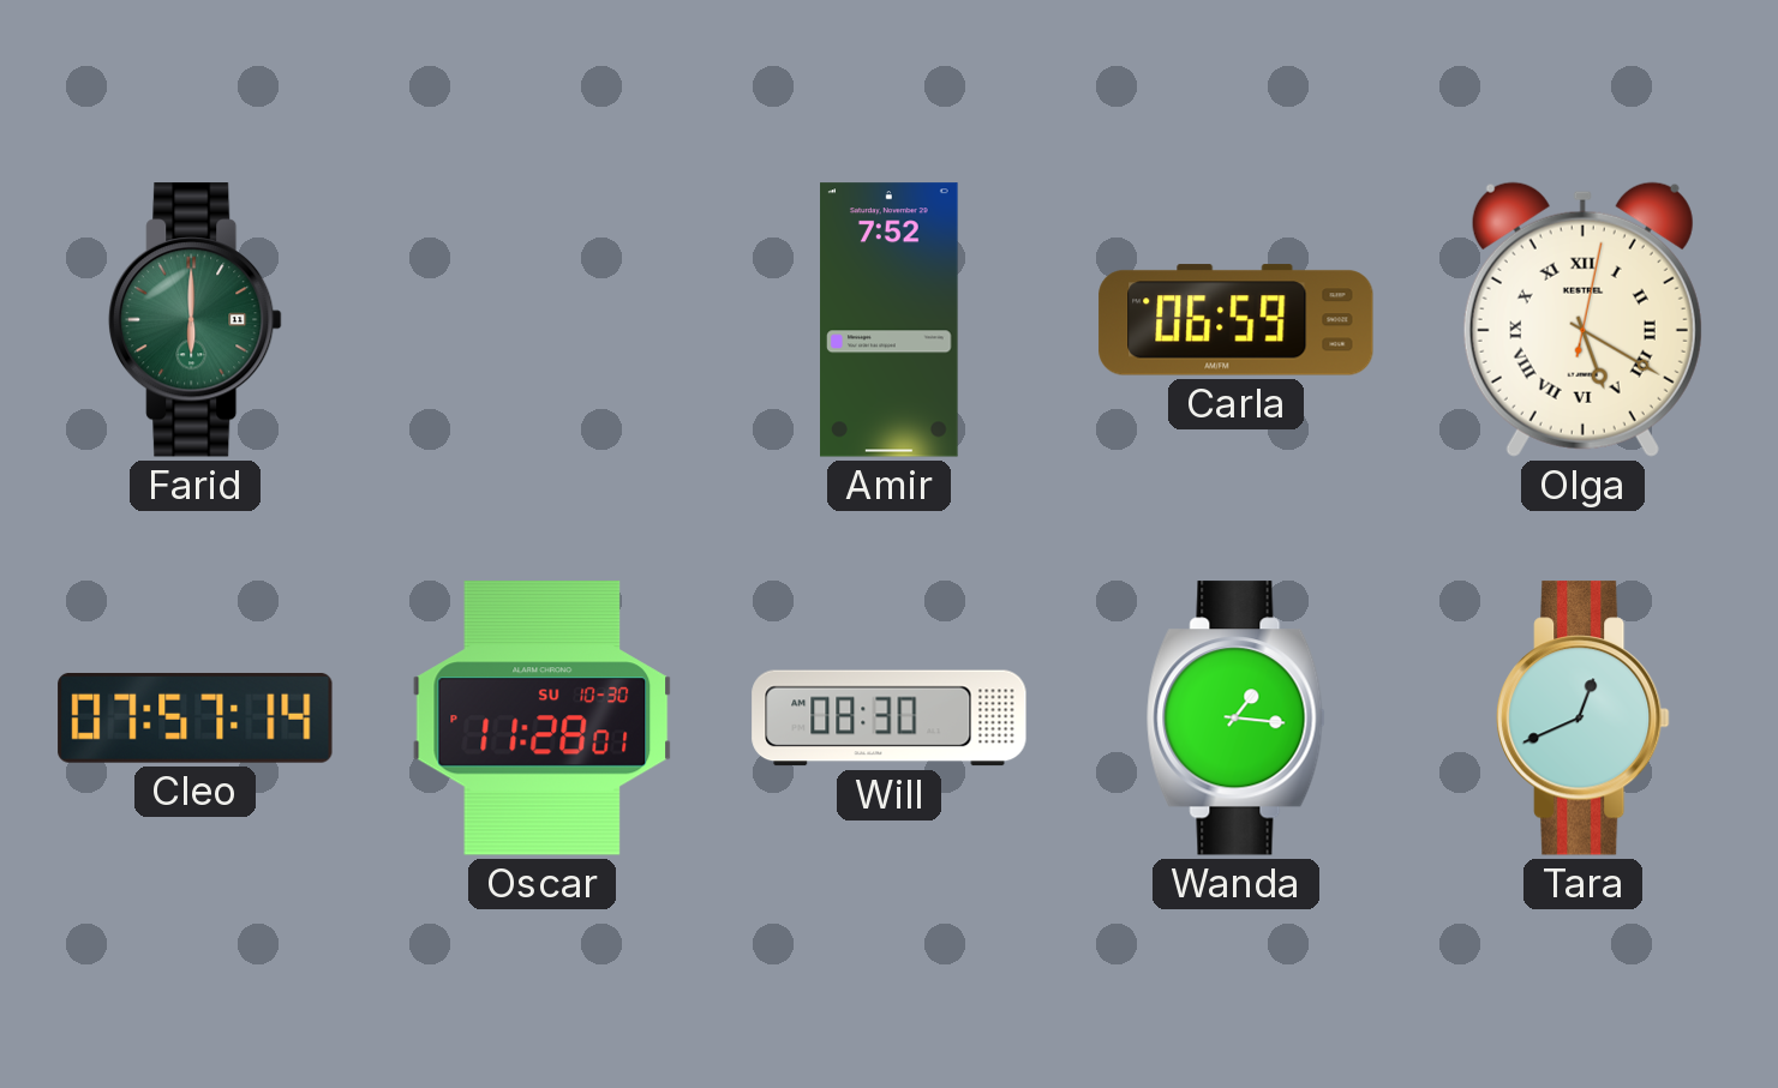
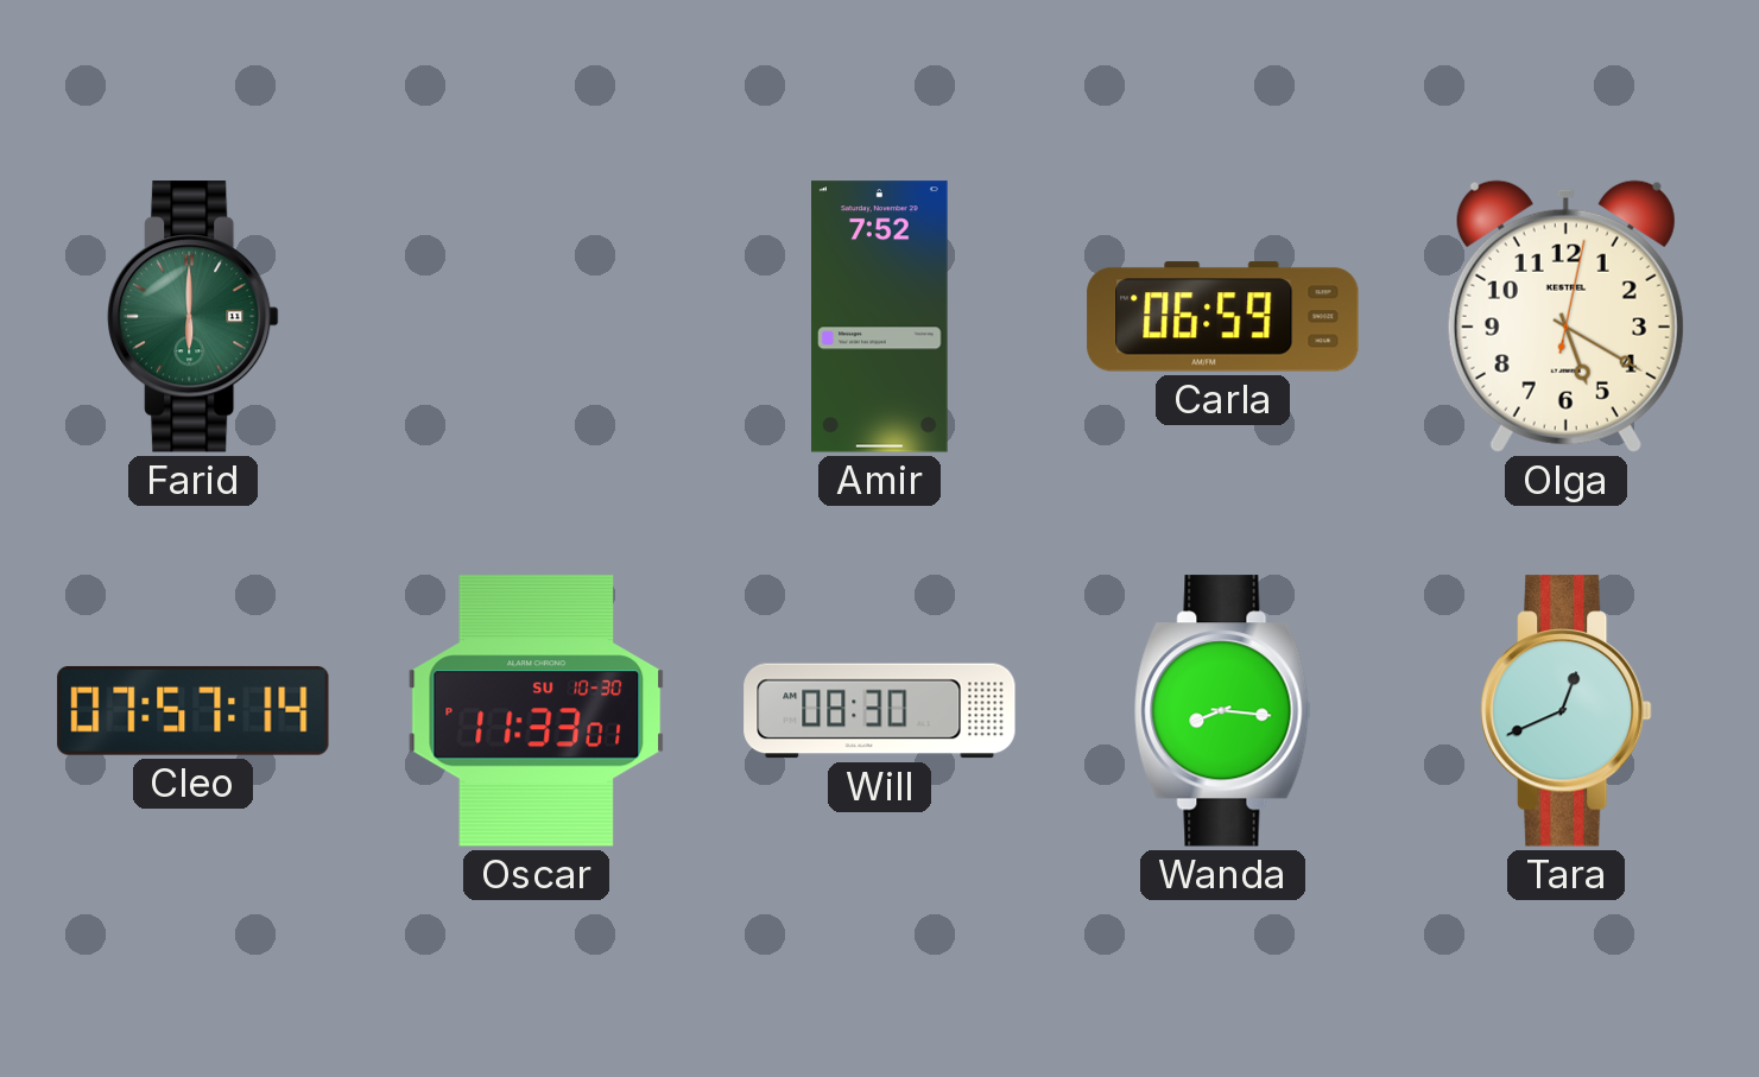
Olga numerals: Roman -> Arabic (1565, 316)
Oscar: 11:28 -> 11:33 (537, 711)
Wanda: 1:16 -> 8:16 (1222, 711)
